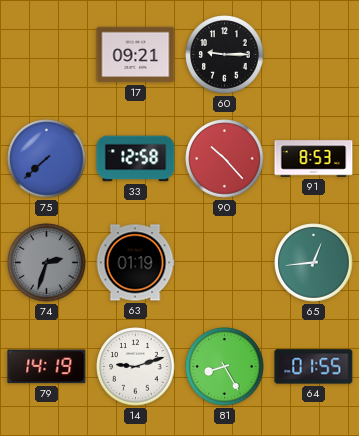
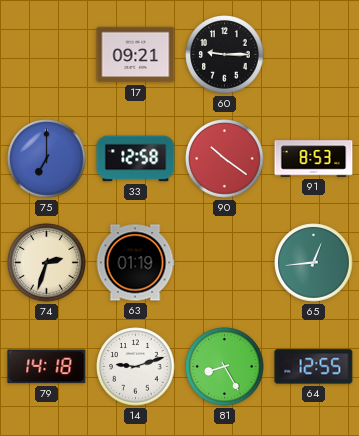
75: 7:38 -> 7:00 (47, 159)
90: 10:23 -> 10:21 (225, 159)
74 dial: grey -> cream (47, 263)
79: 14:19 -> 14:18 (47, 367)
64: 01:55 -> 12:55 (314, 367)
